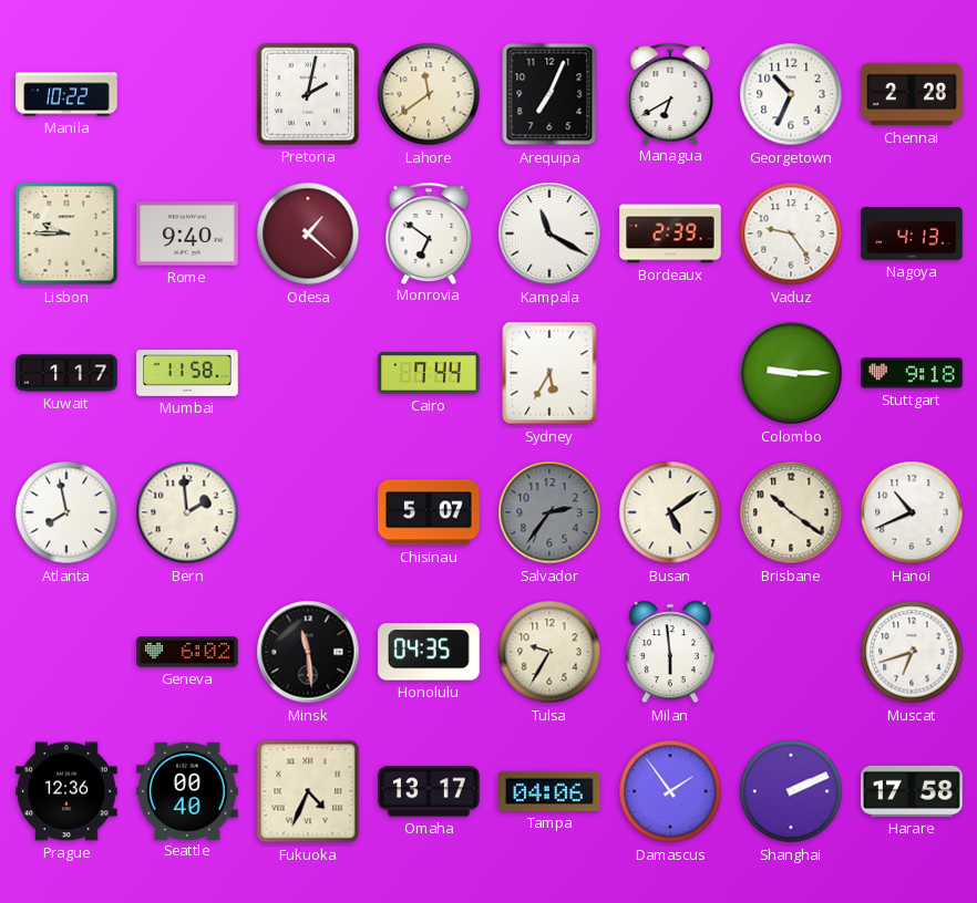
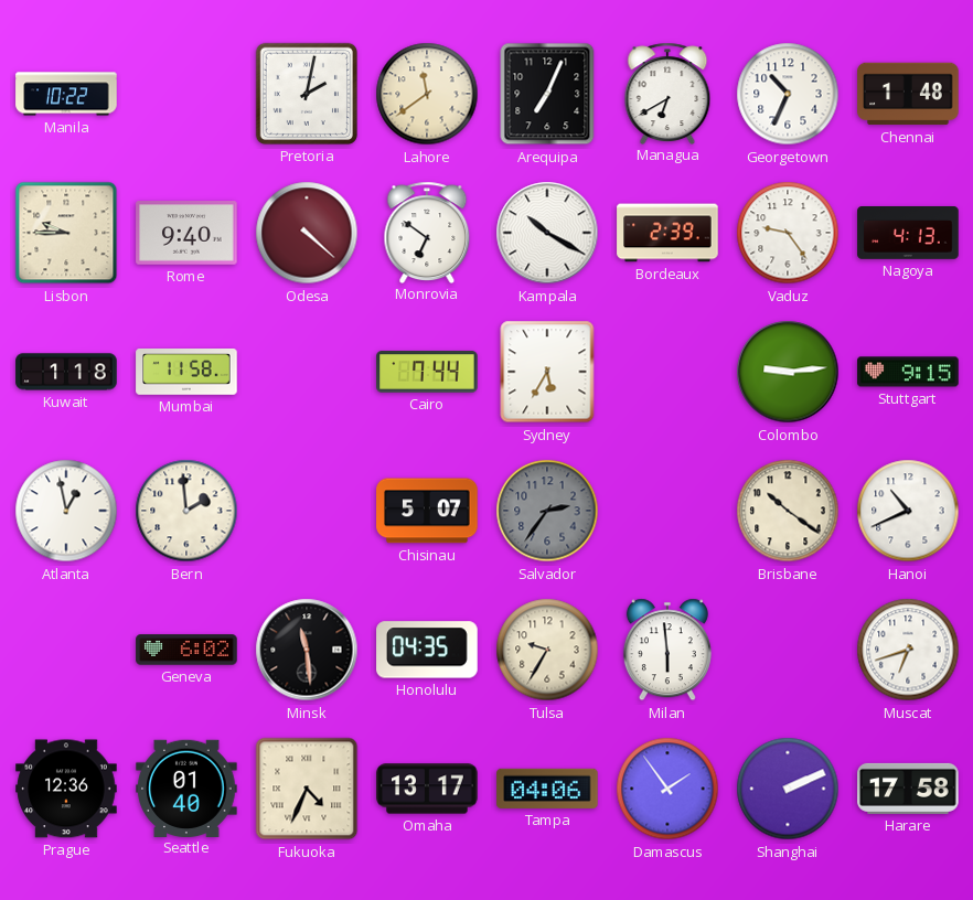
Chennai: 2:28 -> 1:48 (908, 94)
Odesa: 1:22 -> 4:22 (307, 233)
Kampala: 11:20 -> 10:20 (547, 233)
Kuwait: 1:17 -> 1:18 (66, 372)
Colombo: 9:15 -> 9:14 (788, 372)
Stuttgart: 9:18 -> 9:15 (908, 372)
Atlanta: 7:58 -> 12:58 (66, 511)
Busan: 5:09 -> none (670, 512)
Seattle: 00:40 -> 01:40 (186, 787)
